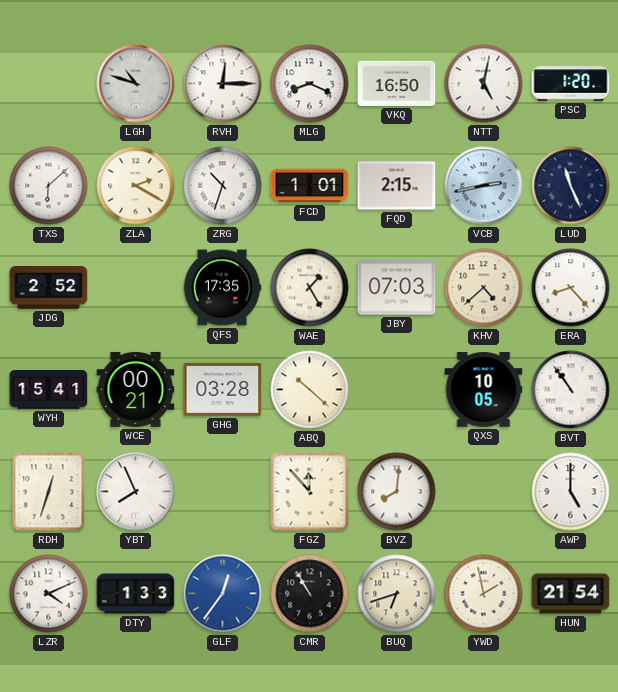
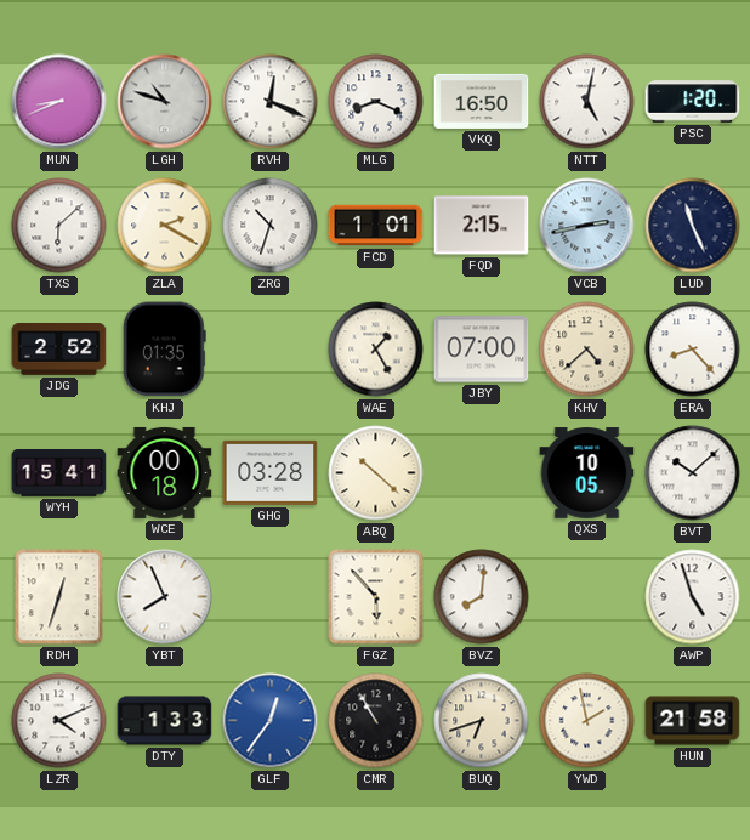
MUN: none -> 8:41 (59, 102)
RVH: 12:15 -> 12:19 (271, 102)
KHJ: none -> 01:35 (164, 350)
QFS: 17:35 -> none (222, 288)
JBY: 07:03 -> 07:00 (482, 350)
WCE: 00:21 -> 00:18 (165, 472)
BVT: 10:54 -> 10:08 (693, 473)
FGZ: 11:53 -> 5:53 (376, 597)
AWP: 5:00 -> 4:57 (693, 597)
HUN: 21:54 -> 21:58 (693, 721)
